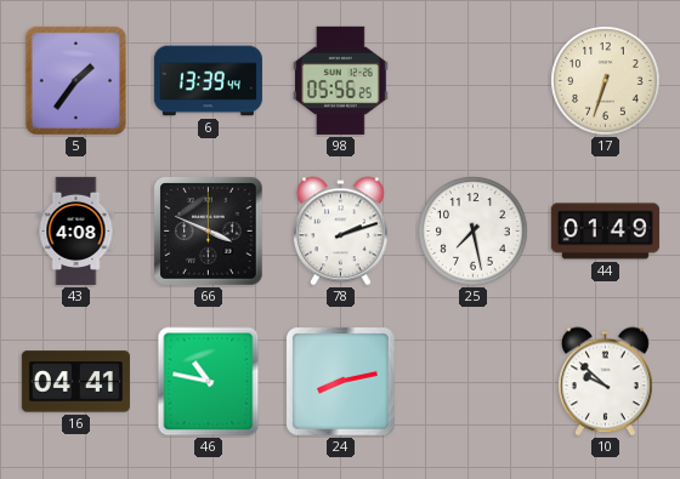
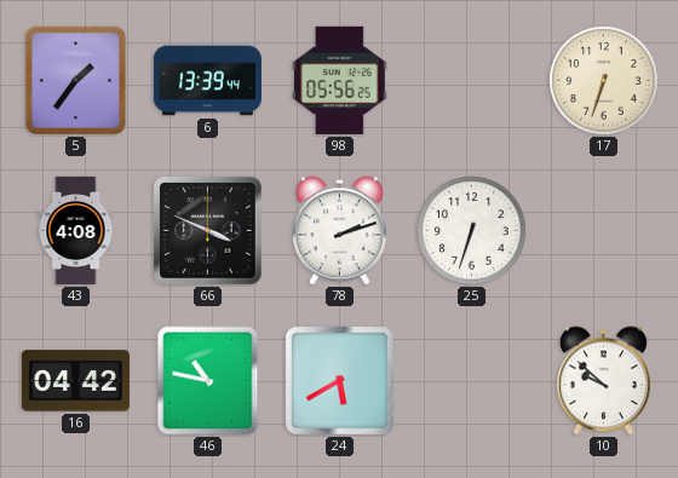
25: 7:28 -> 6:33 (472, 231)
44: 01:49 -> none (605, 232)
16: 04:41 -> 04:42 (75, 381)
24: 8:13 -> 5:40 (340, 381)
